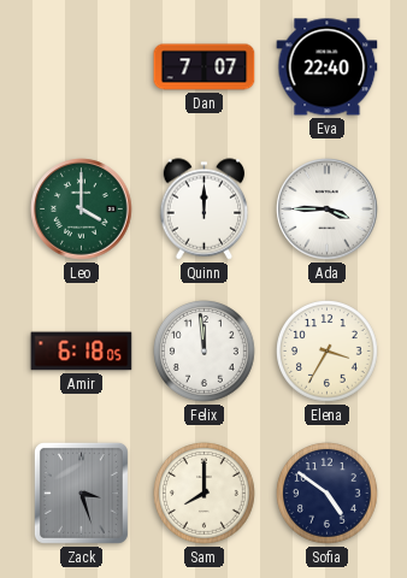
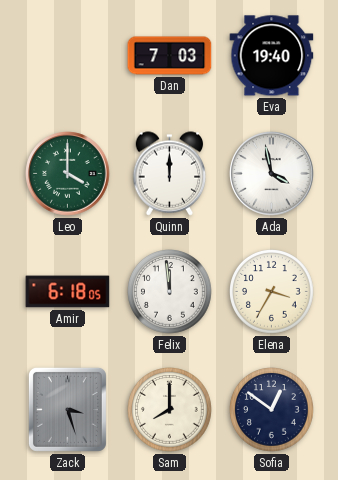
Dan: 7:07 -> 7:03 (170, 56)
Eva: 22:40 -> 19:40 (272, 56)
Ada: 3:45 -> 3:58 (272, 174)
Sofia: 4:51 -> 12:51 (272, 410)
